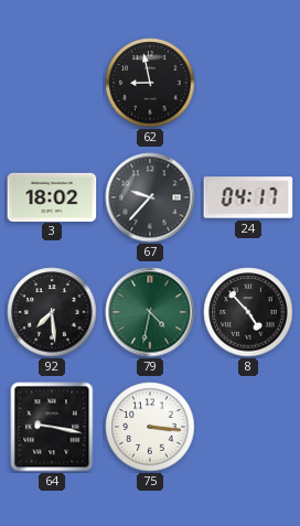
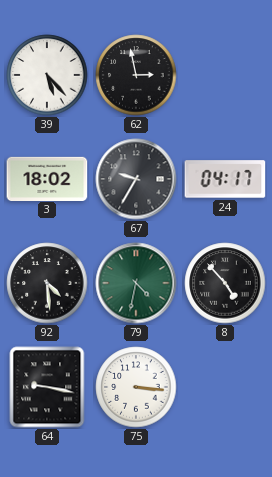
39: none -> 5:23 (47, 75)
62: 8:58 -> 2:58 (136, 75)
67: 9:37 -> 9:35 (136, 179)
92: 7:29 -> 4:29 (47, 283)
